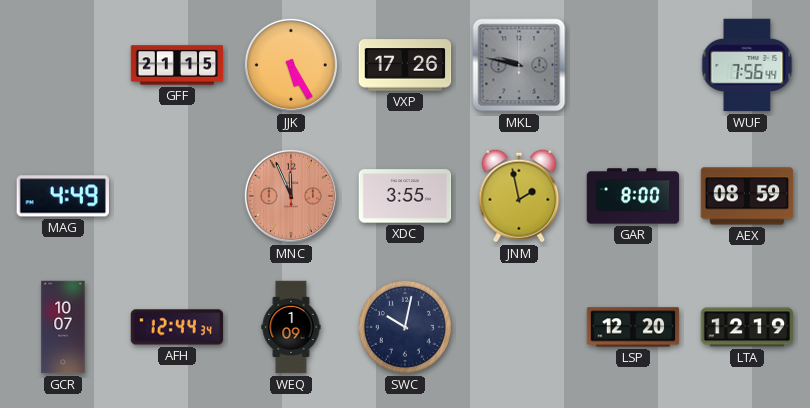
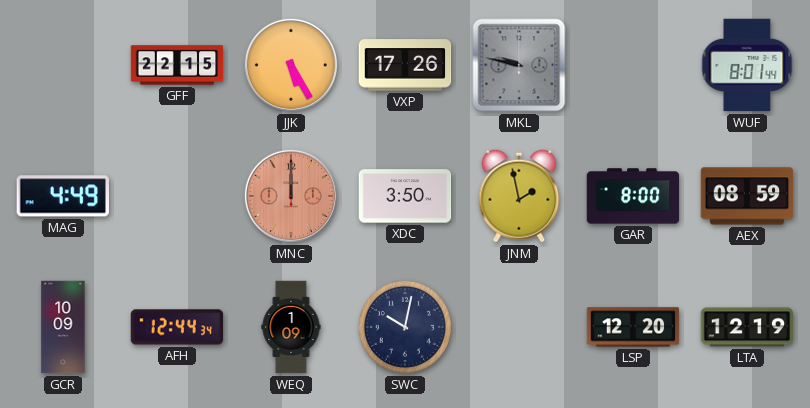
GFF: 21:15 -> 22:15 (177, 65)
WUF: 7:56 -> 8:01 (747, 65)
MNC: 11:56 -> 12:00 (291, 196)
XDC: 3:55 -> 3:50 (405, 196)
GCR: 10:07 -> 10:09 (63, 327)
